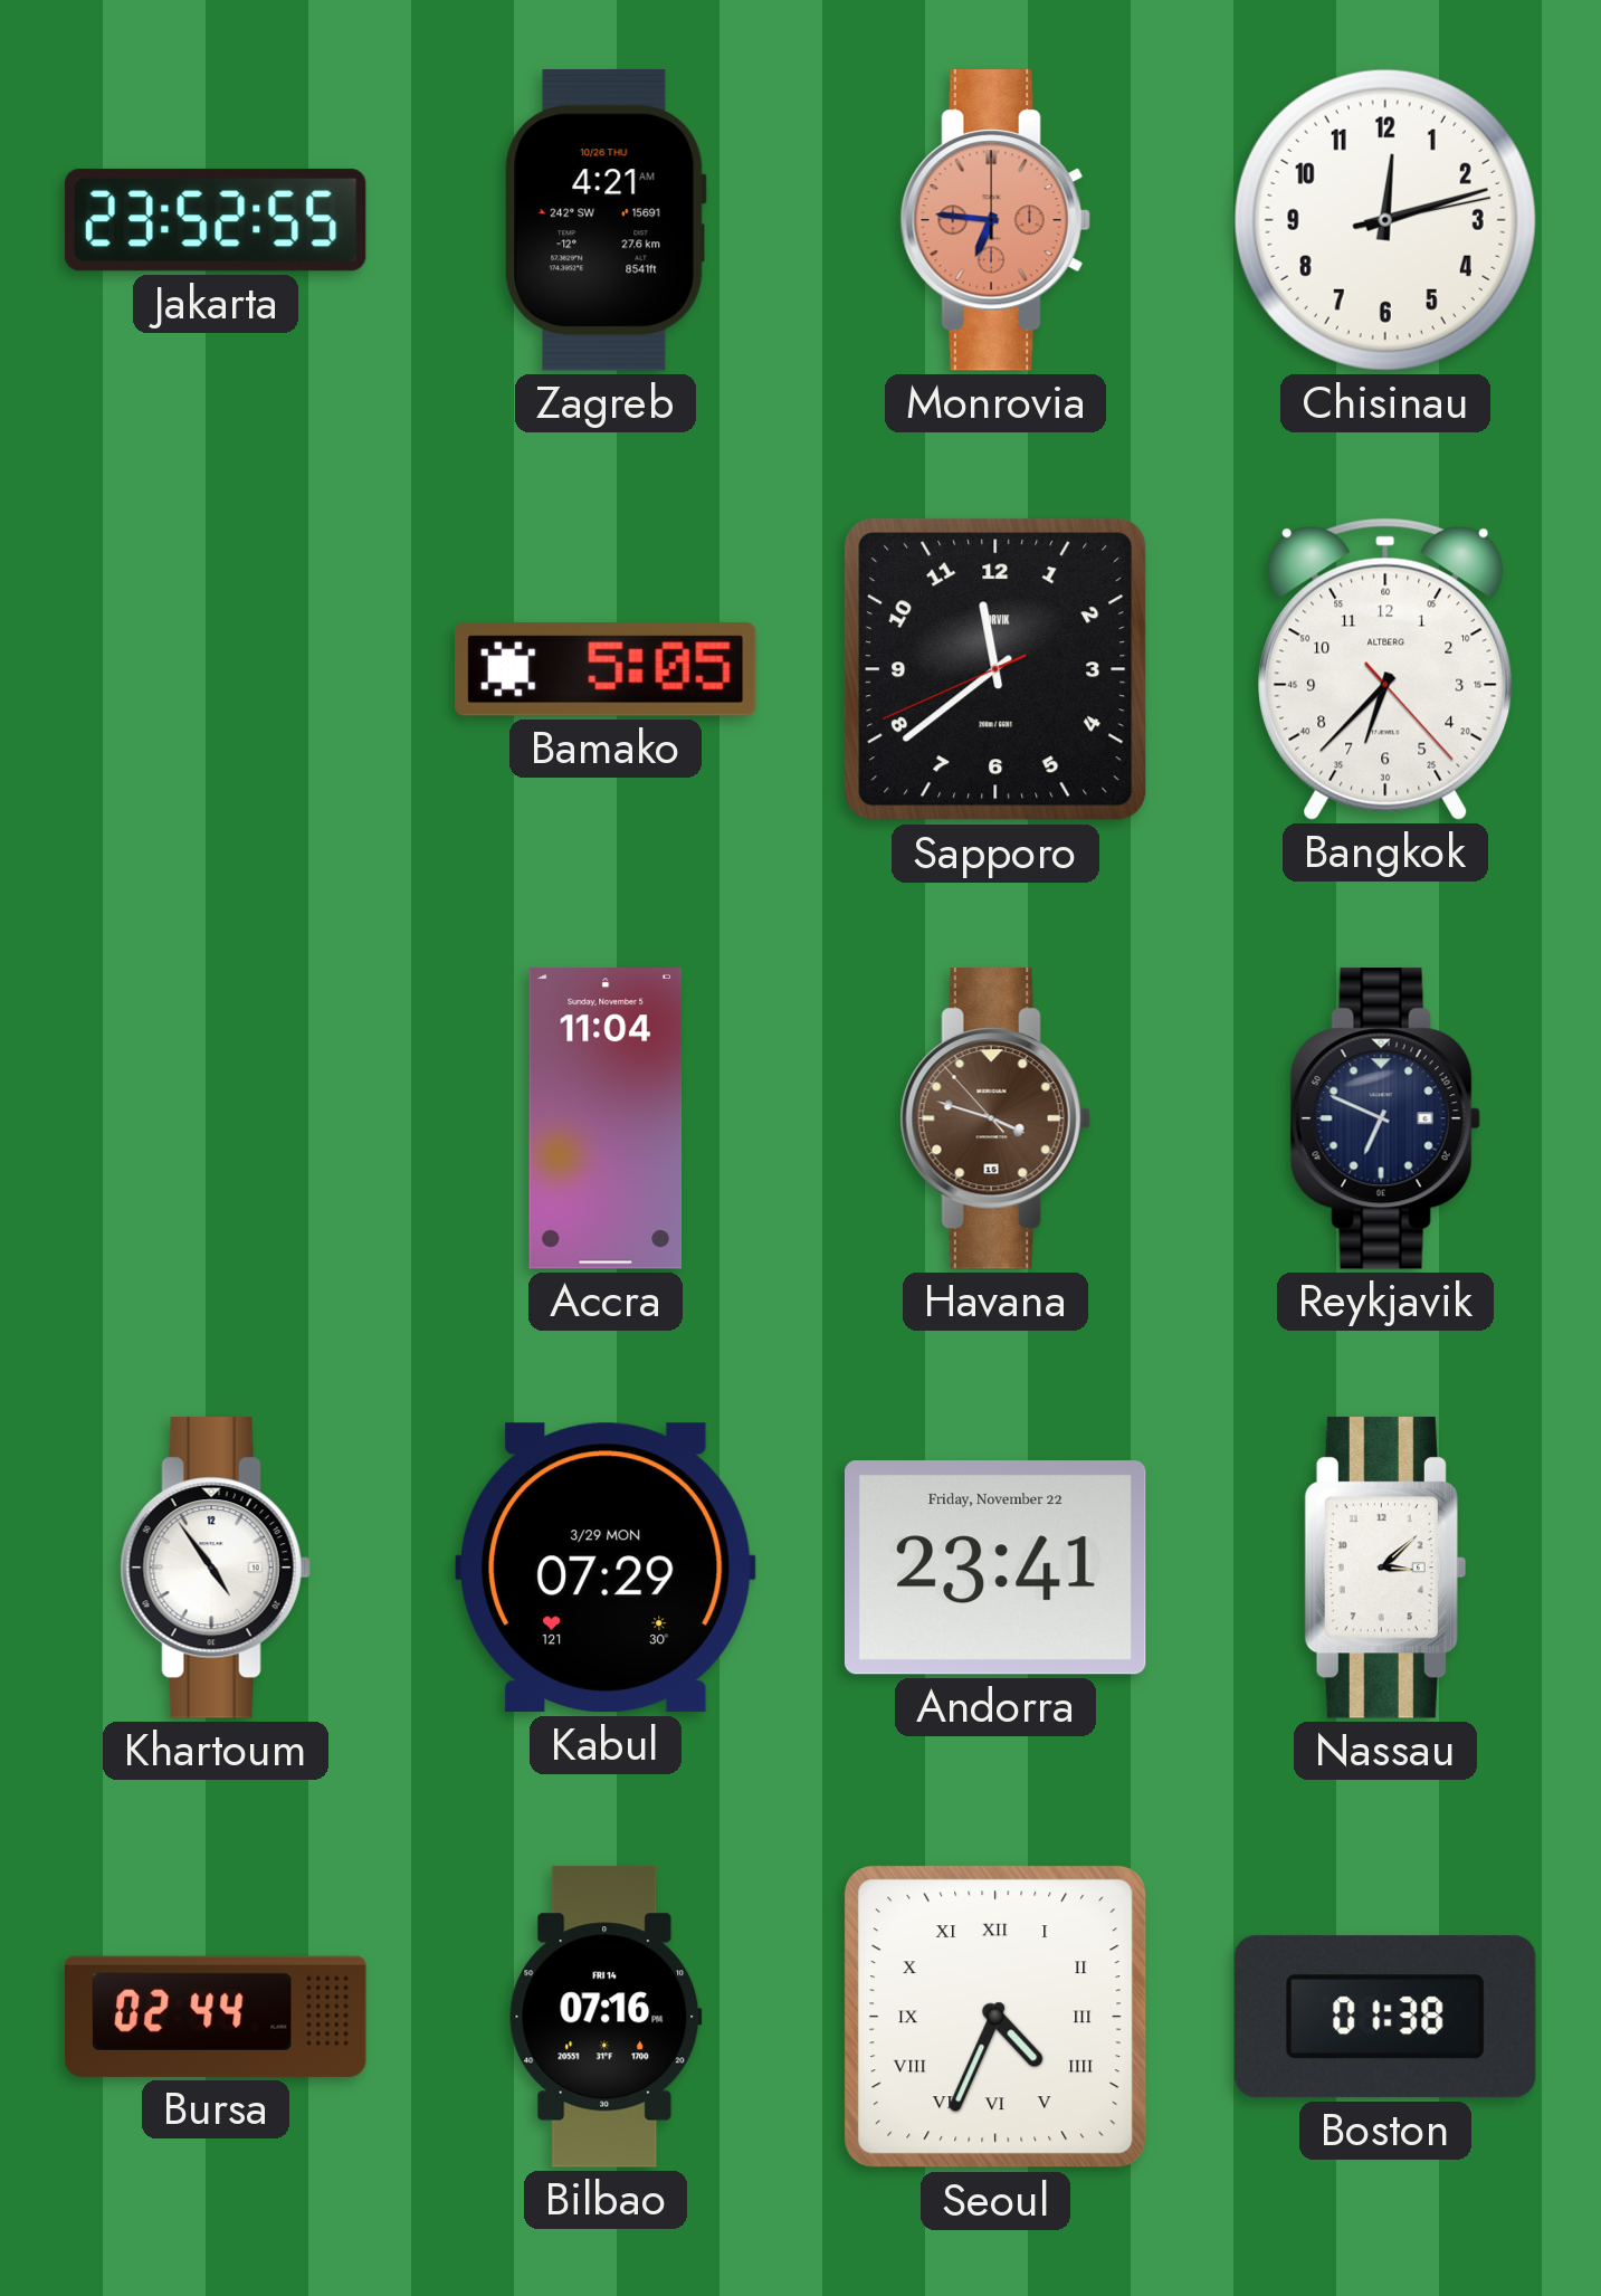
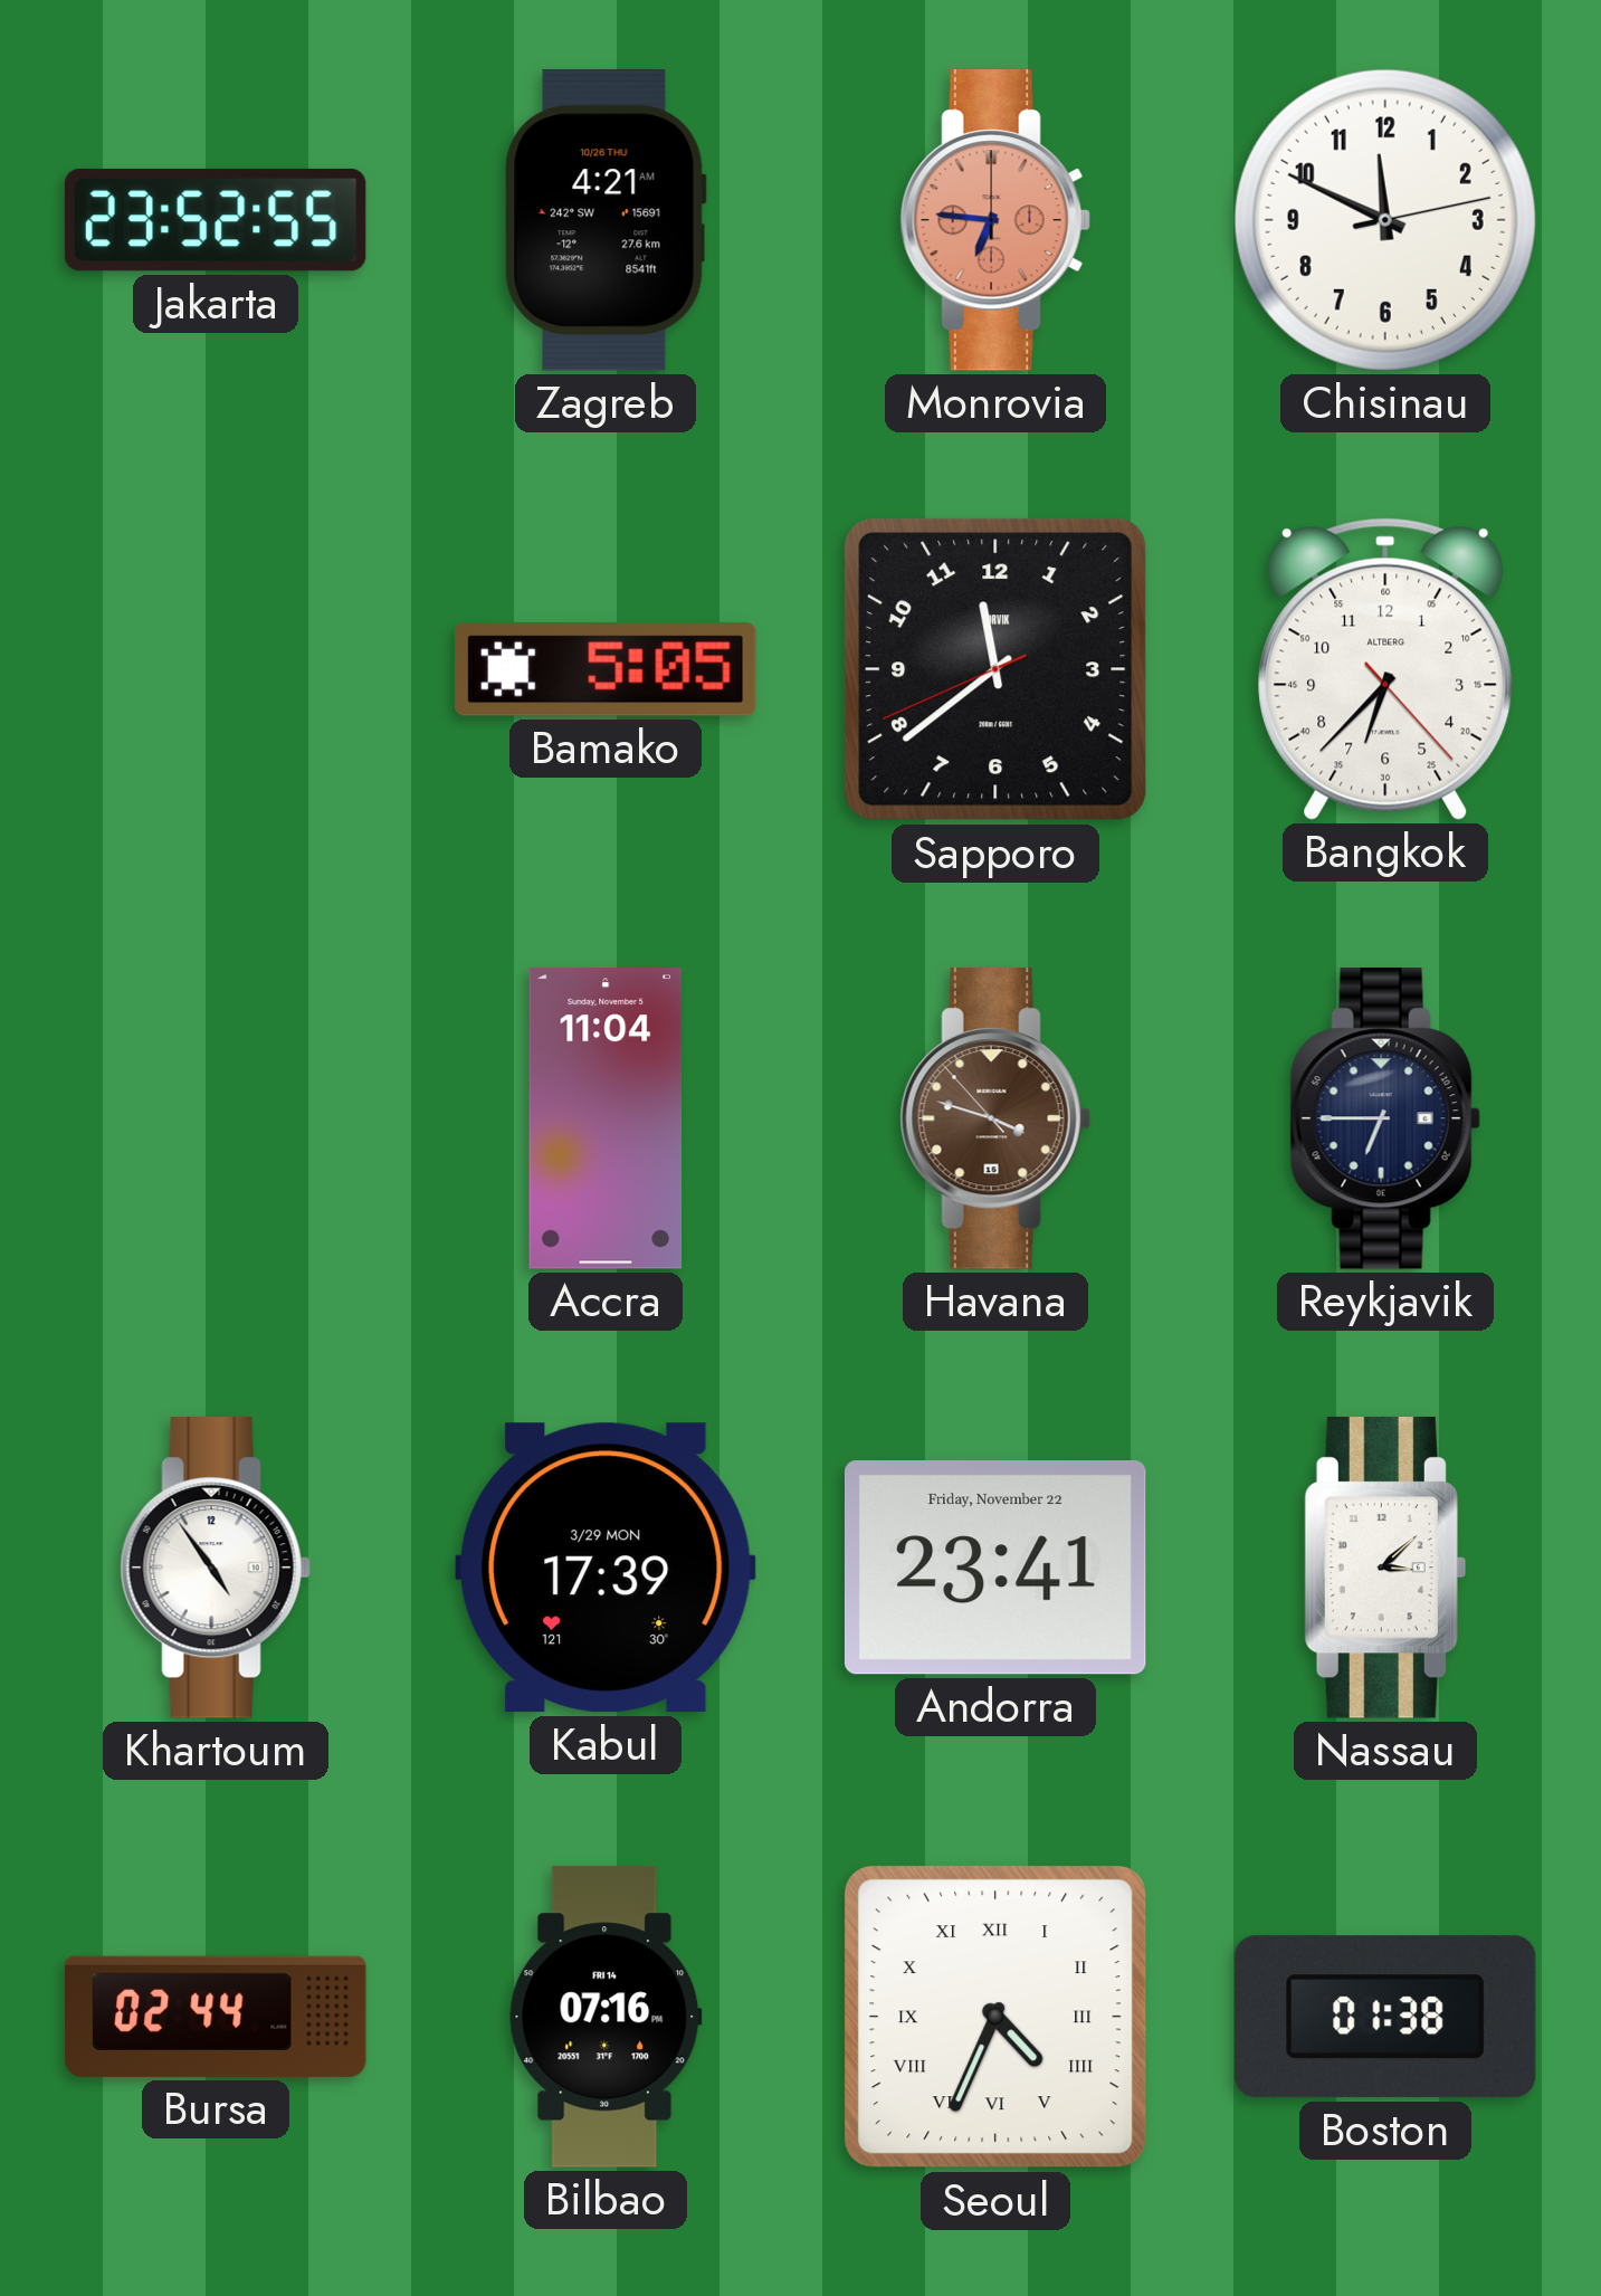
Chisinau: 12:12 -> 11:49 (1385, 220)
Reykjavik: 6:49 -> 6:45 (1385, 1118)
Kabul: 07:29 -> 17:39 (606, 1568)
